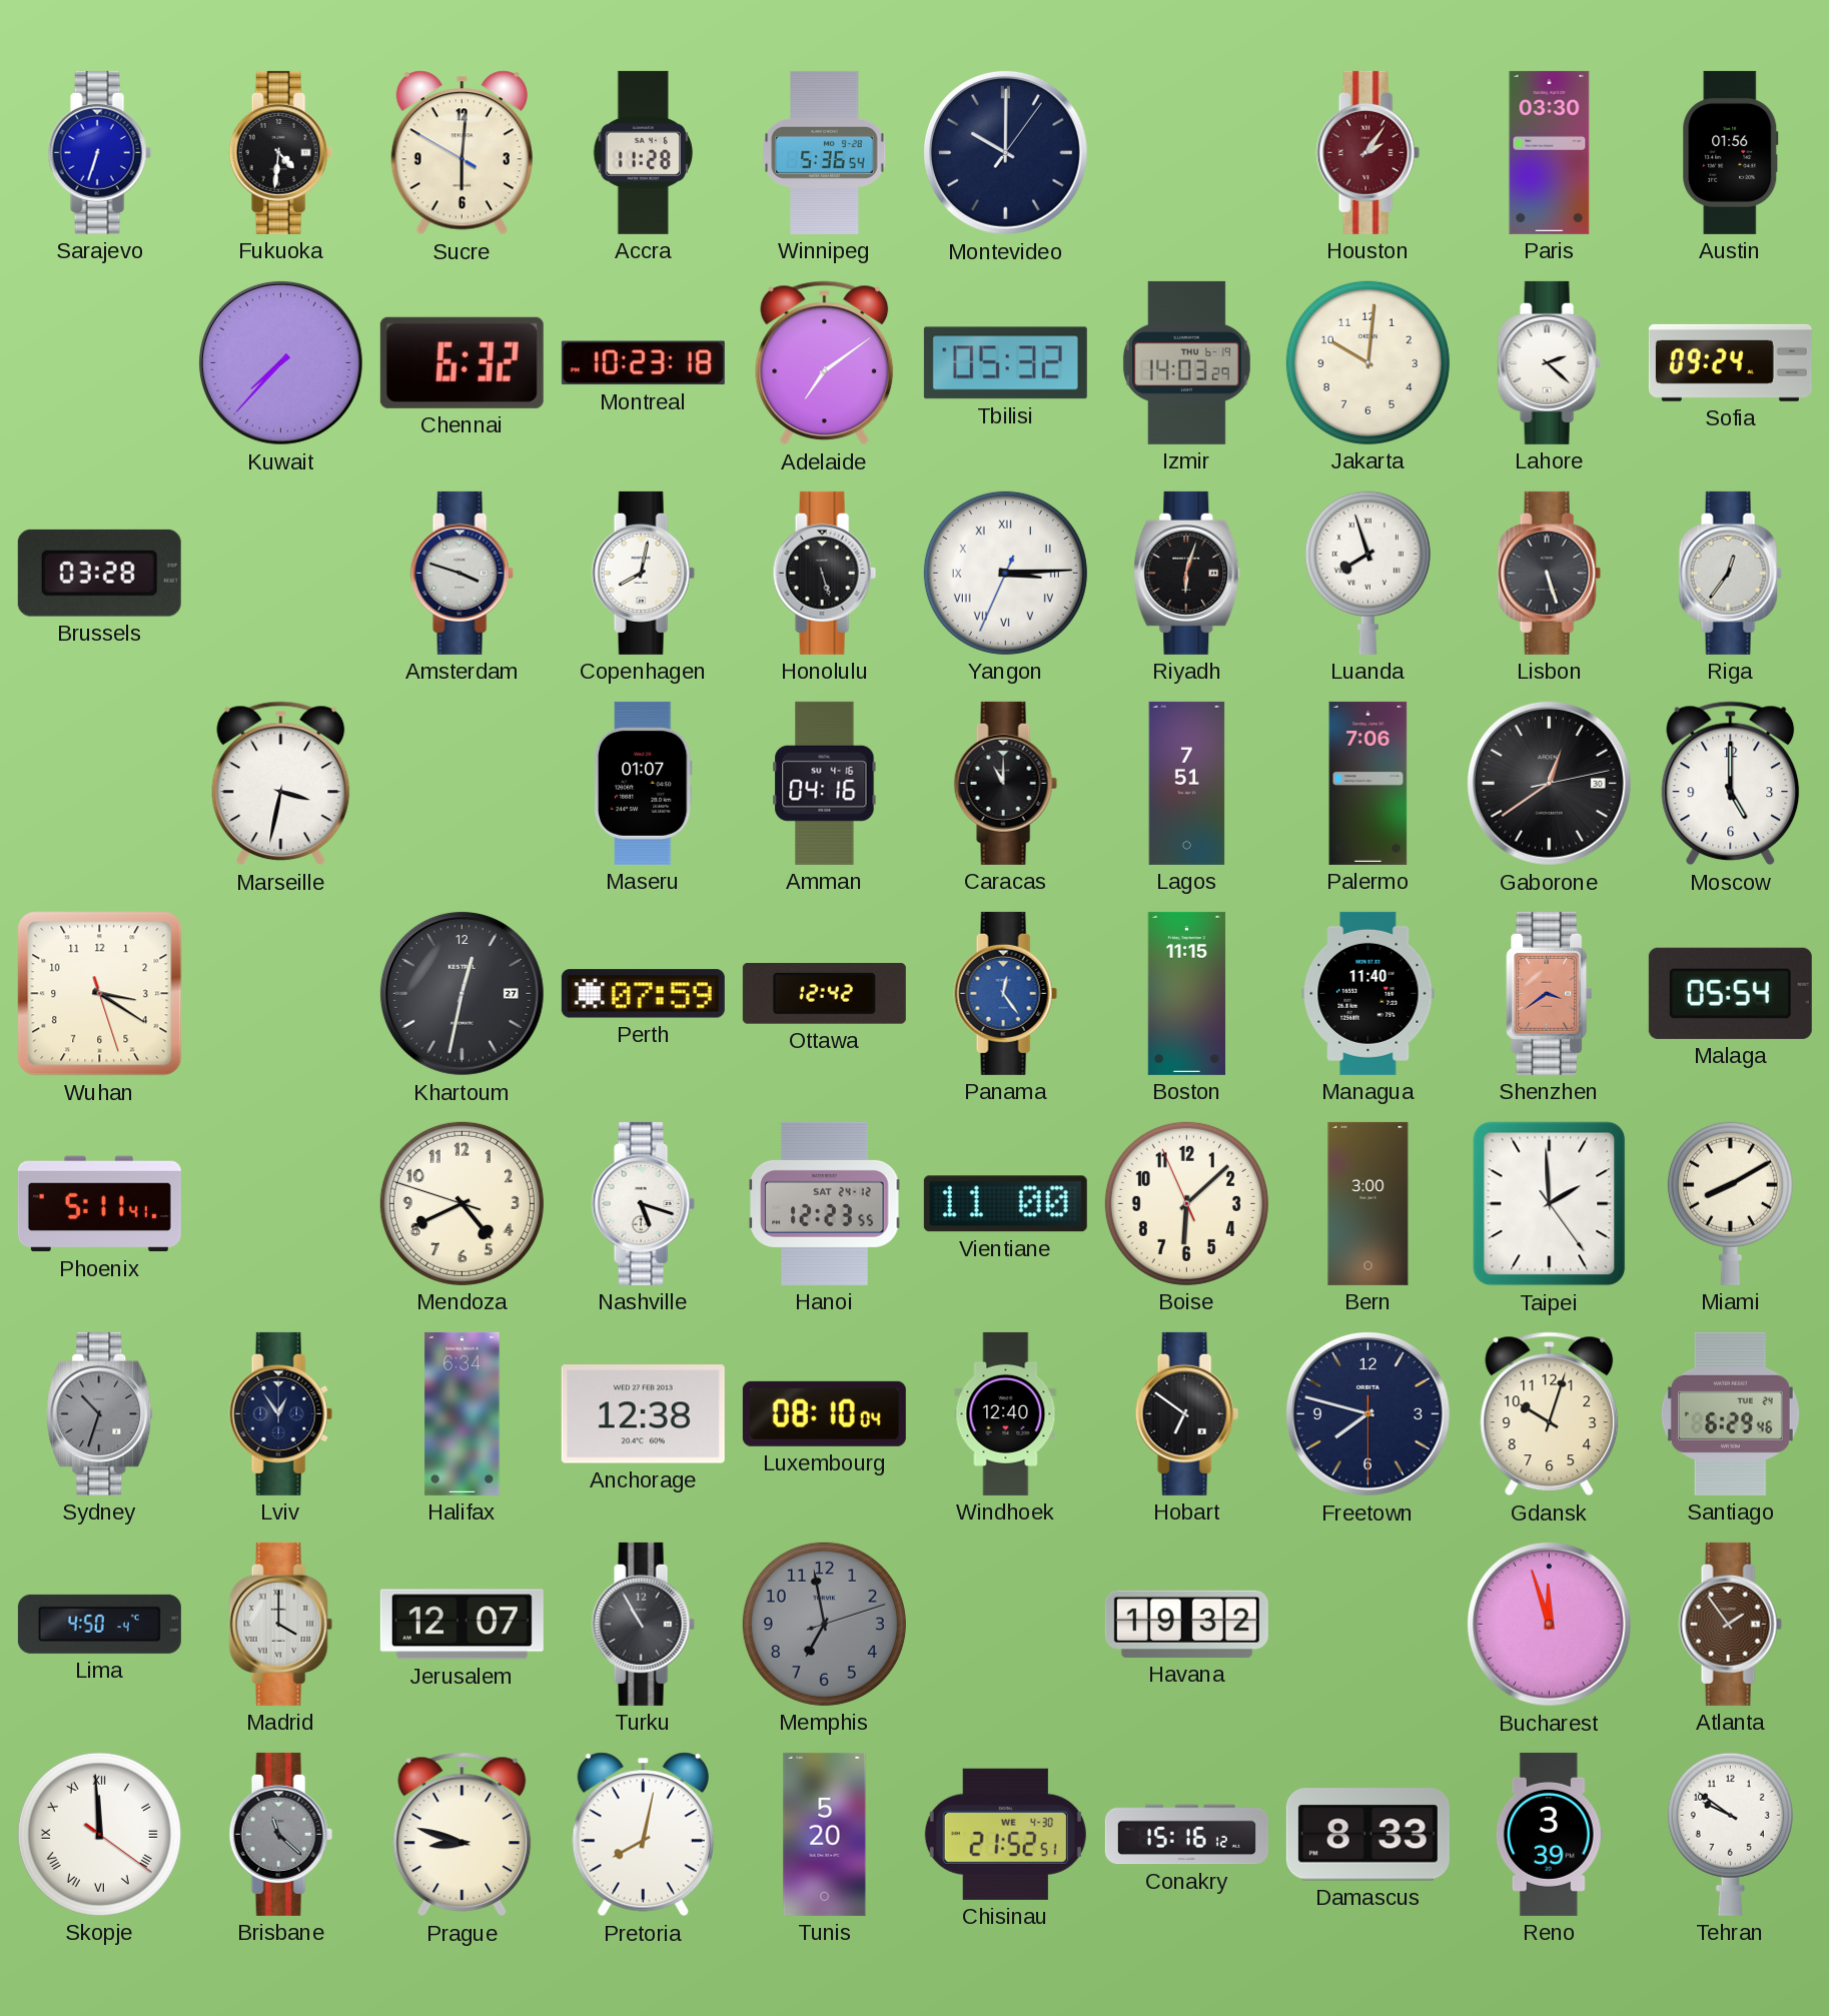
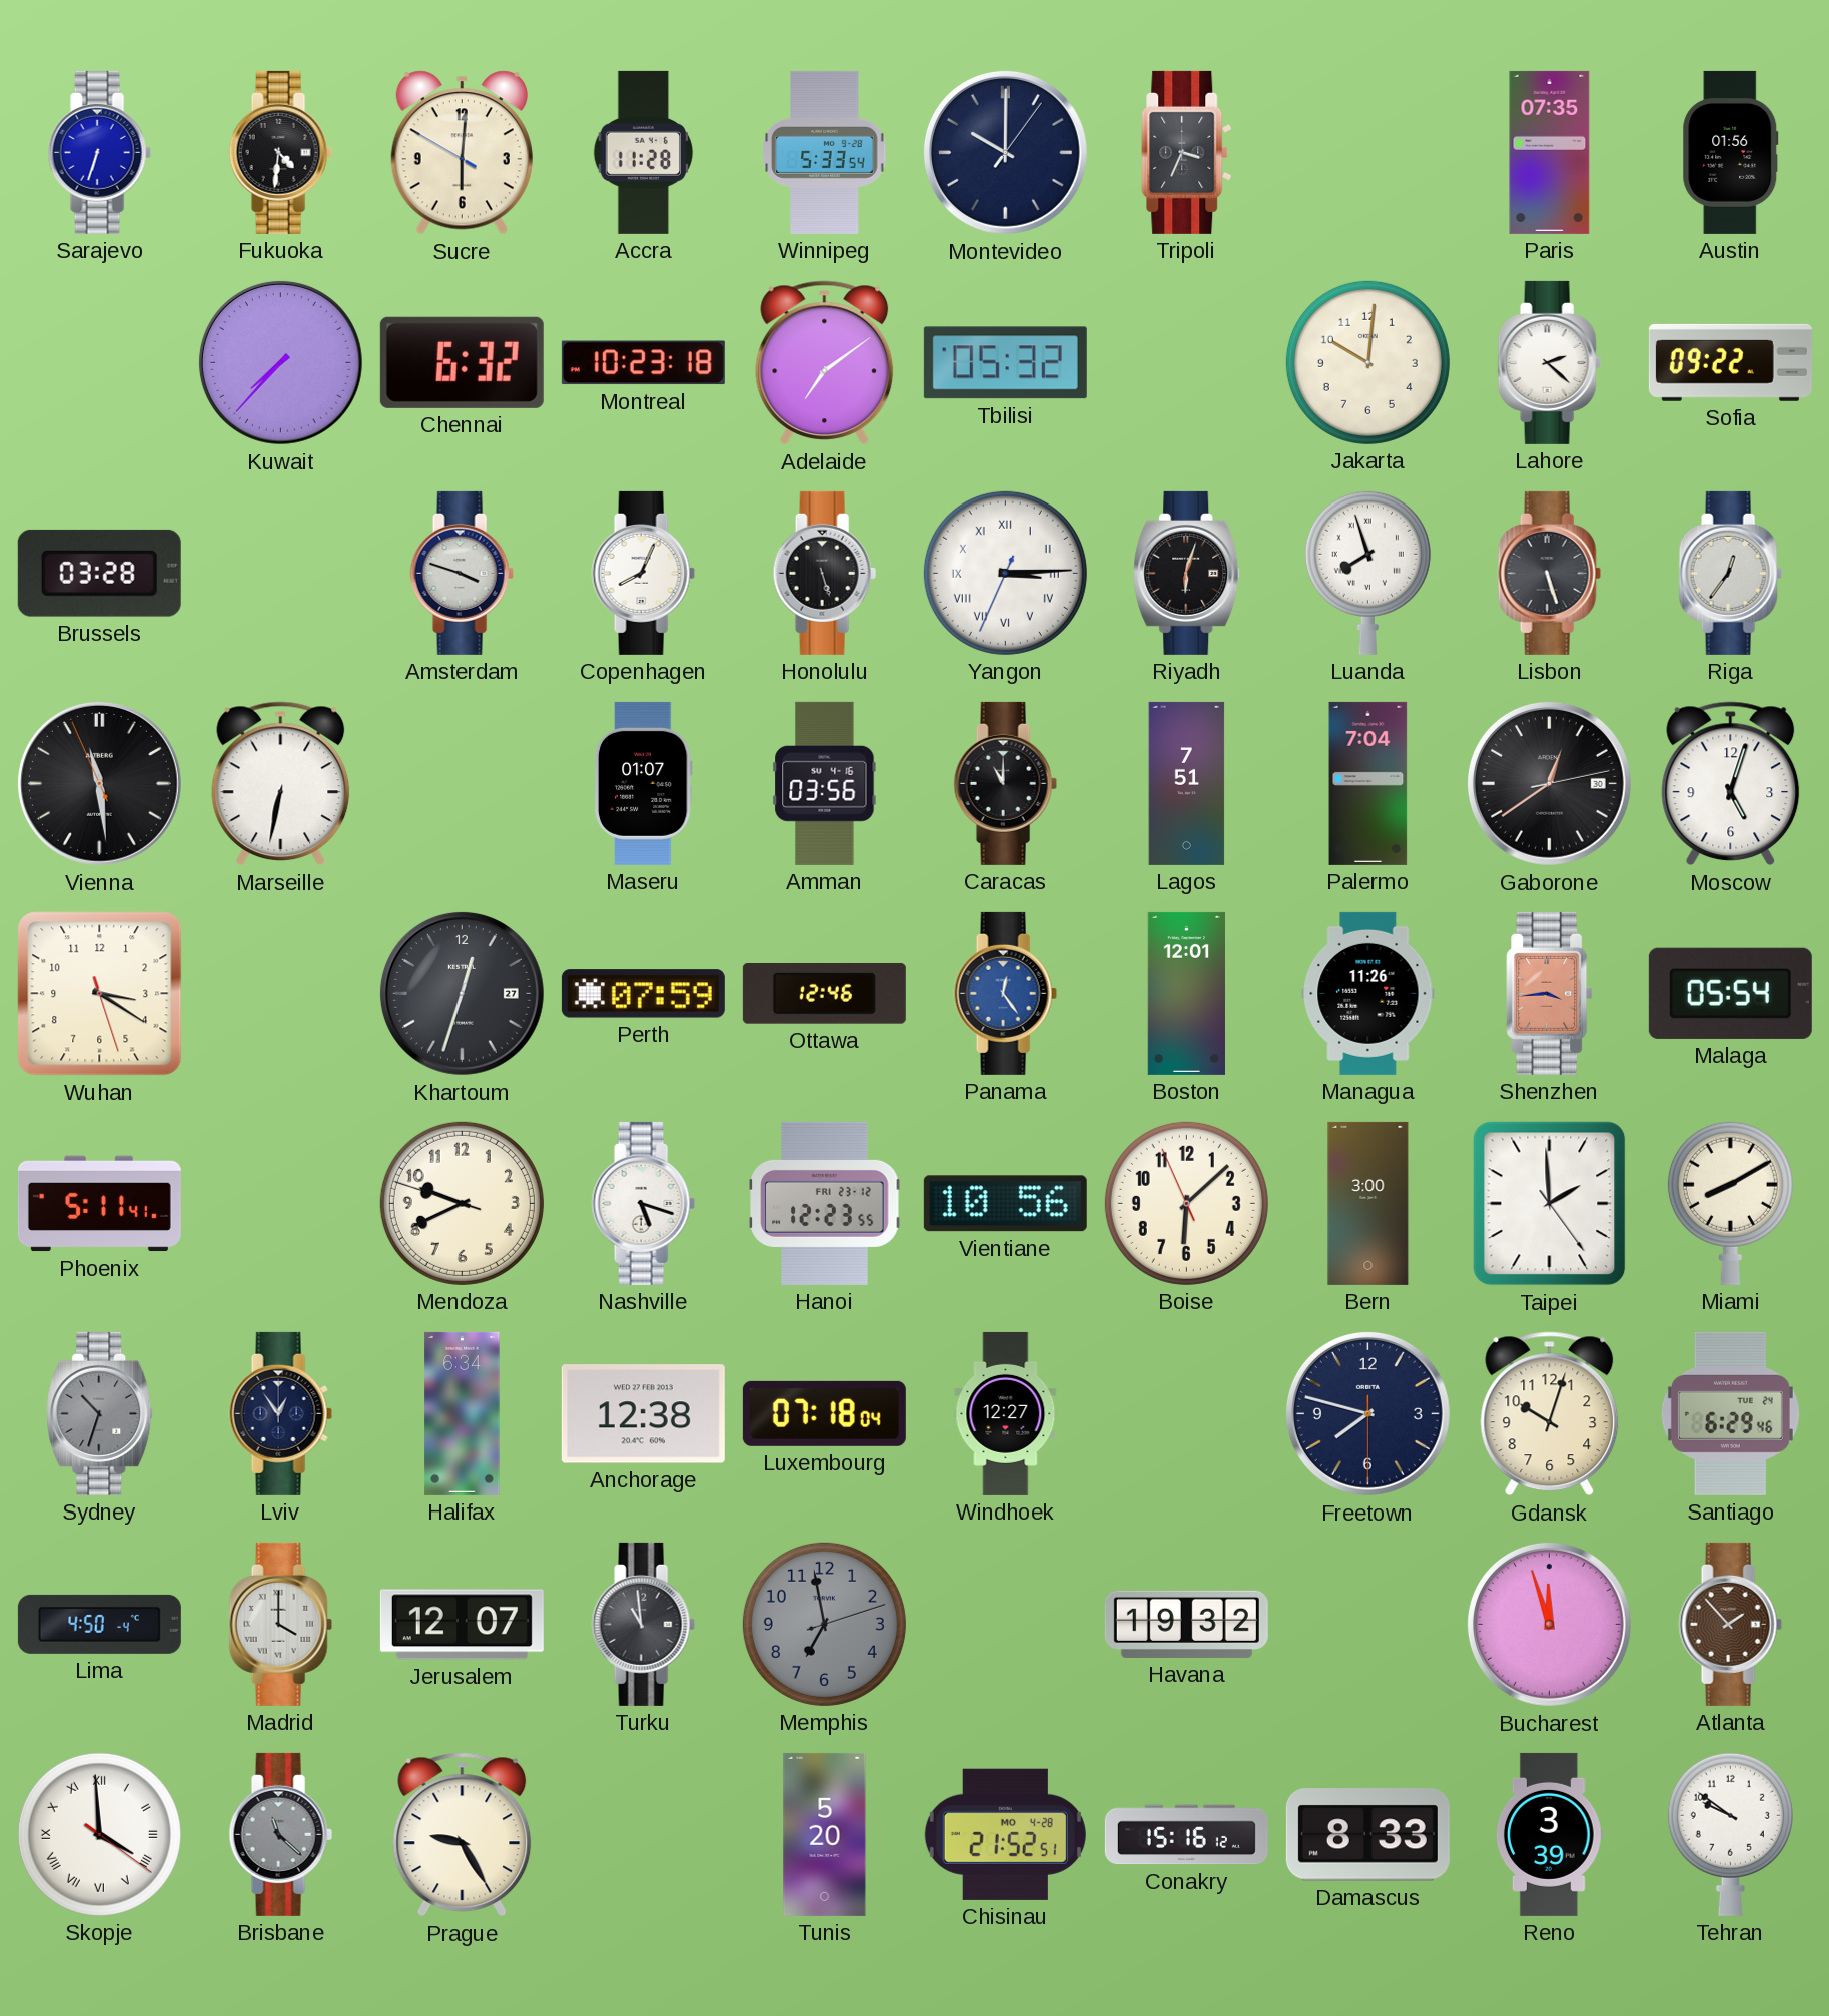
Winnipeg: 5:36 -> 5:33 (825, 152)
Tripoli: none -> 3:34 (1187, 152)
Houston: 2:06 -> none (1367, 152)
Paris: 03:30 -> 07:35 (1550, 152)
Izmir: 14:03 -> none (1186, 362)
Sofia: 09:24 -> 09:22 (1730, 362)
Copenhagen: 8:02 -> 8:04 (643, 573)
Vienna: none -> 11:28 (99, 783)
Marseille: 3:32 -> 6:32 (281, 784)
Amman: 04:16 -> 03:56 (825, 783)
Palermo: 7:06 -> 7:04 (1368, 783)
Moscow: 5:00 -> 5:03 (1731, 784)
Khartoum: 12:32 -> 12:33 (462, 993)
Ottawa: 12:42 -> 12:46 (824, 993)
Boston: 11:15 -> 12:01 (1186, 993)
Managua: 11:40 -> 11:26 (1368, 993)
Shenzhen: 3:39 -> 3:44 (1550, 993)
Mendoza: 4:40 -> 9:40 (462, 1203)
Hanoi date: SAT 24-12 -> FRI 23-12 (825, 1203)
Vientiane: 11:00 -> 10:56 (1005, 1204)
Luxembourg: 08:10 -> 07:18 (824, 1413)
Windhoek: 12:40 -> 12:27 (1006, 1413)
Hobart: 6:51 -> none (1186, 1413)
Turku: 10:55 -> 10:59 (643, 1624)
Atlanta: 1:54 -> 1:53 (1730, 1624)
Skopje: 11:59 -> 3:59 (99, 1834)
Prague: 8:48 -> 9:25 (463, 1835)
Pretoria: 8:02 -> none (643, 1835)
Chisinau date: WE 4-30 -> MO 4-28 (1005, 1834)
